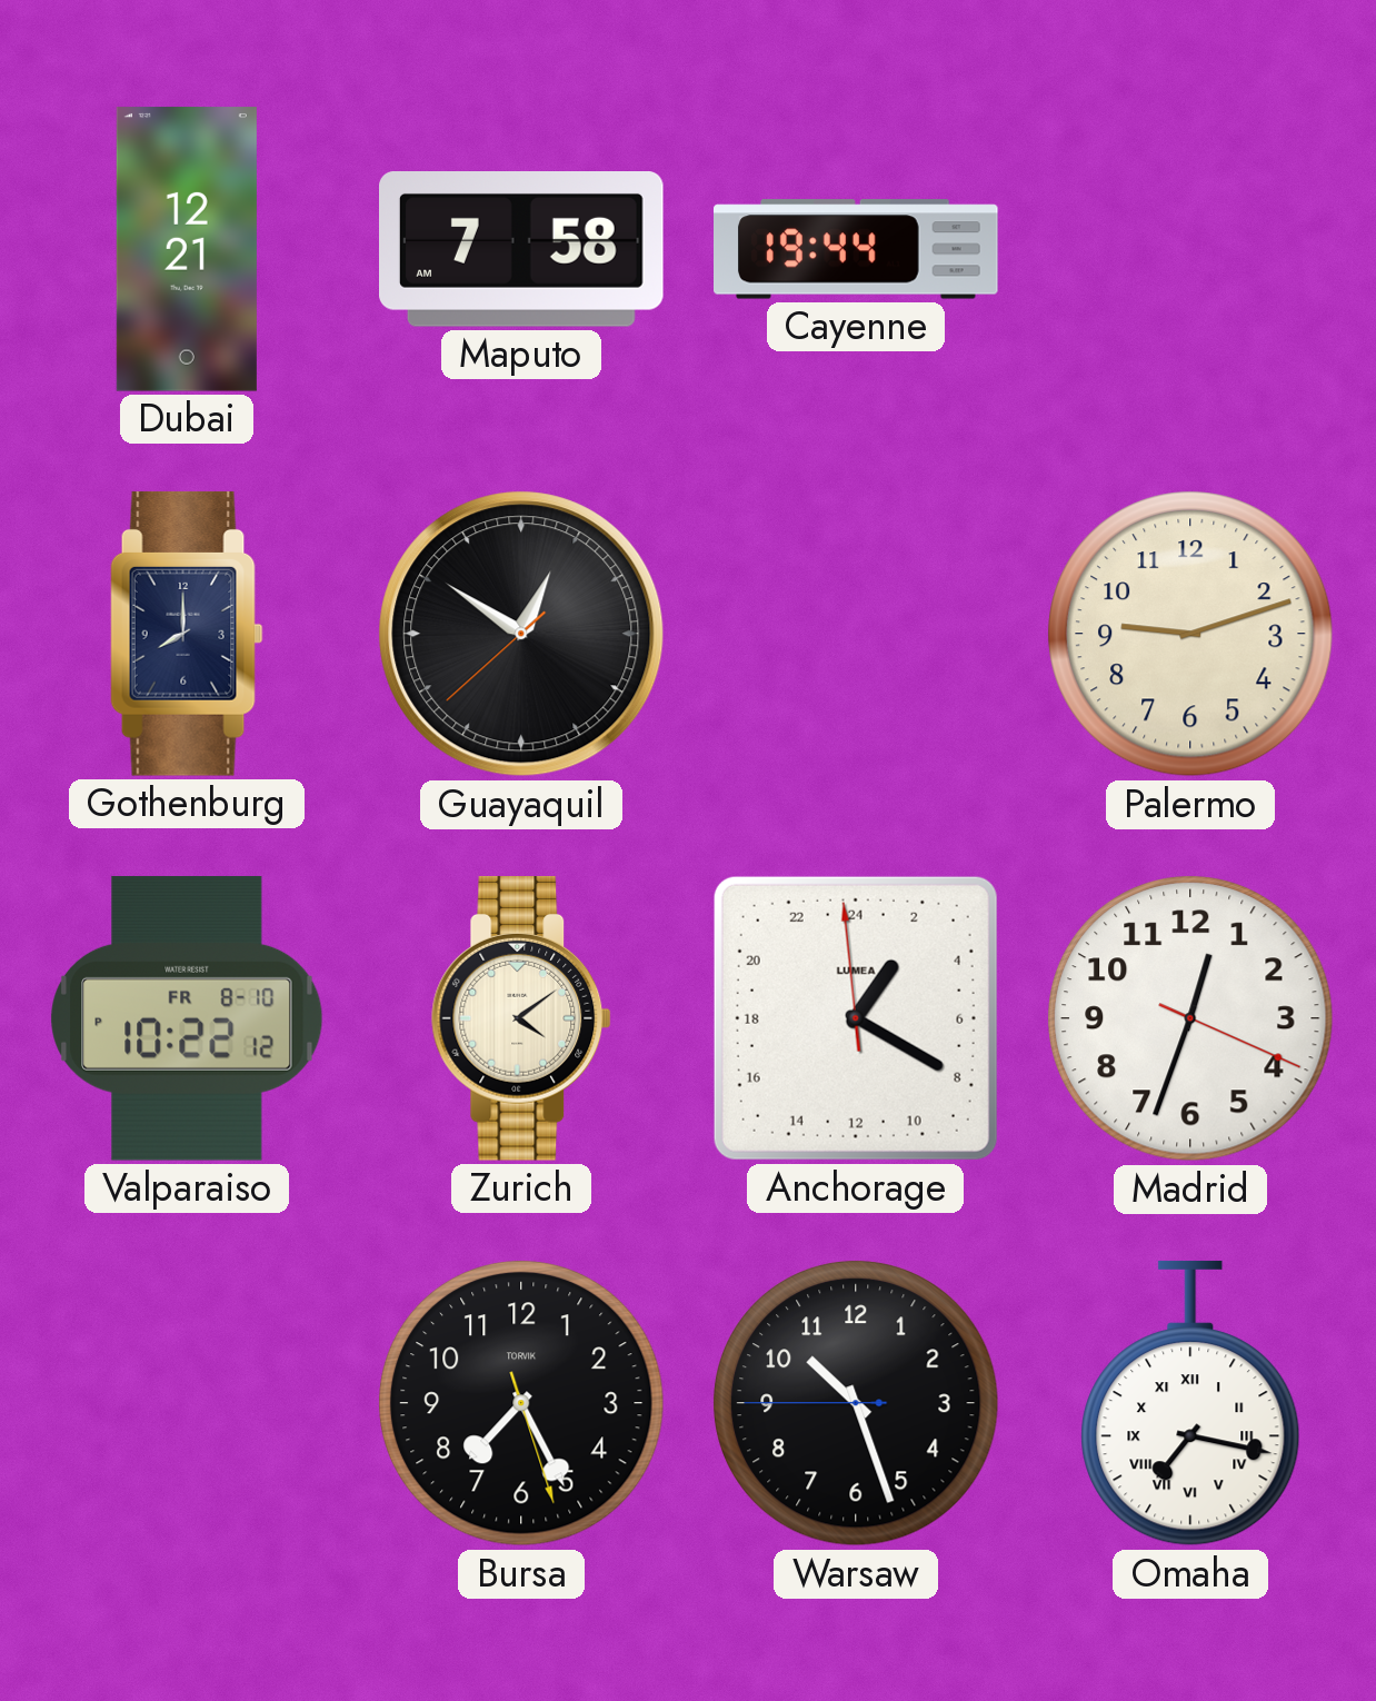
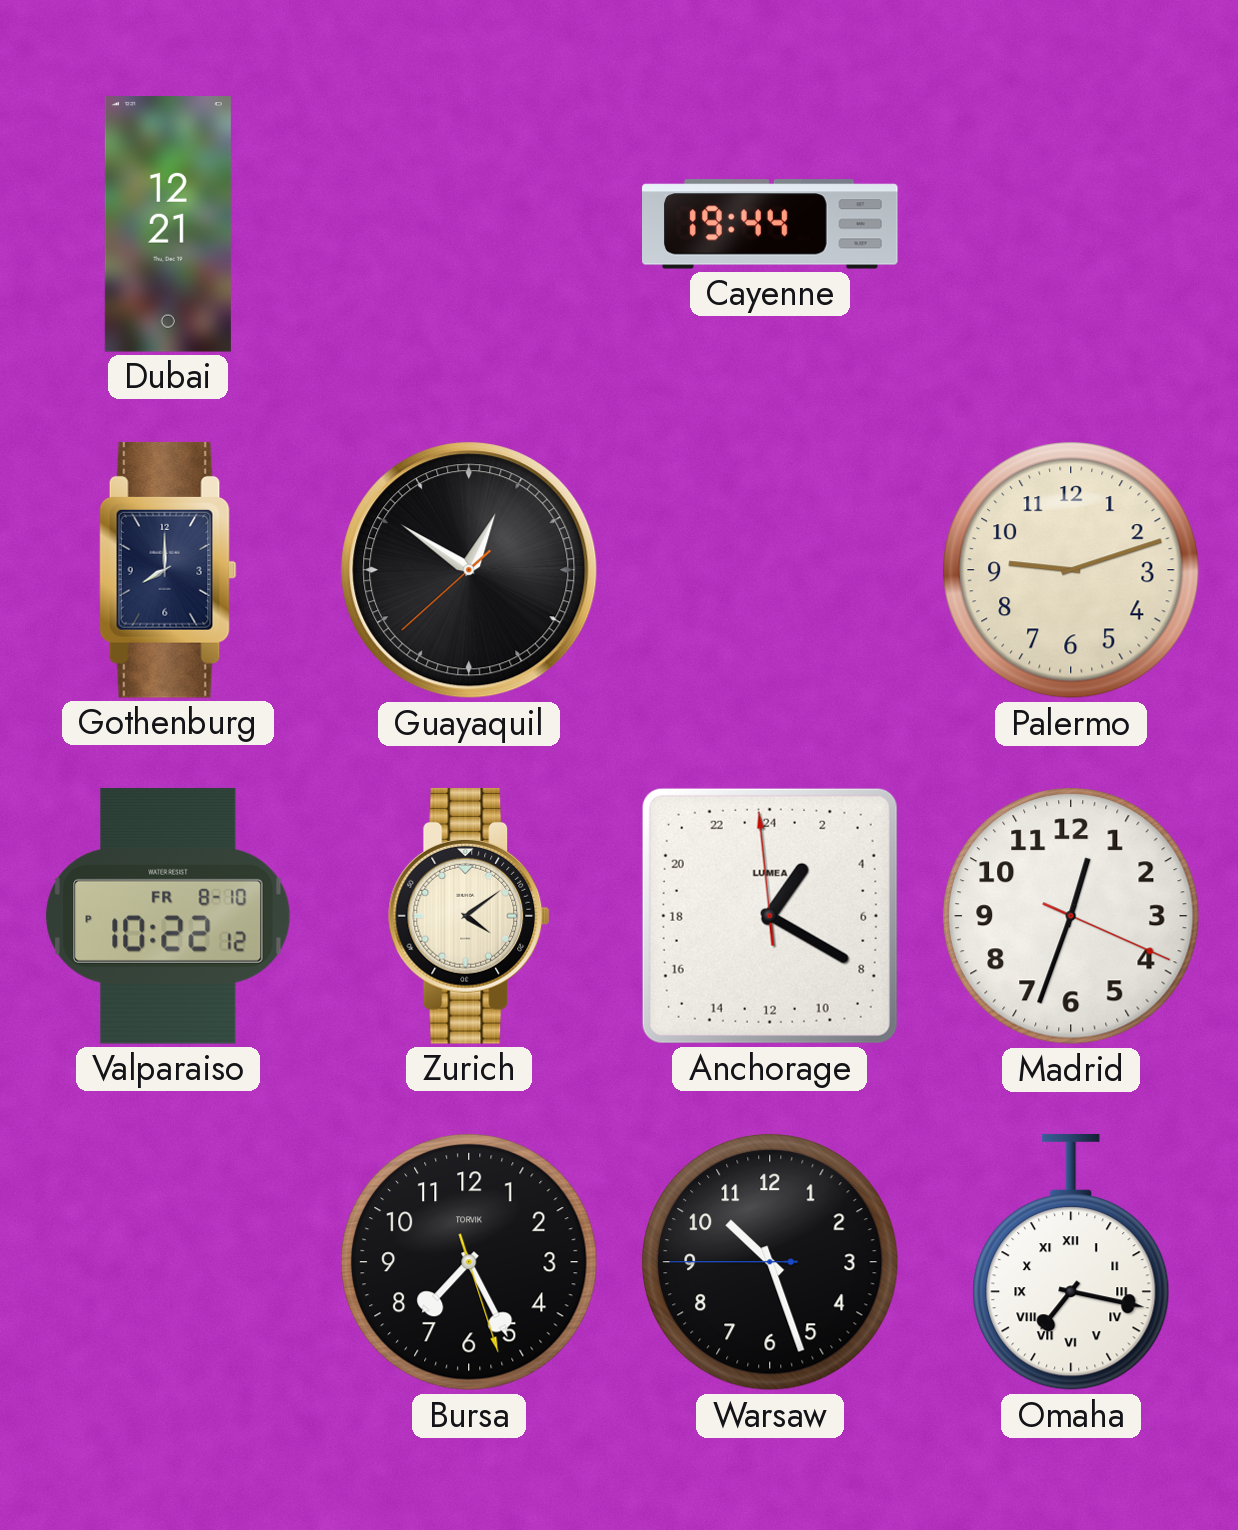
Maputo: 7:58 -> none (522, 250)
